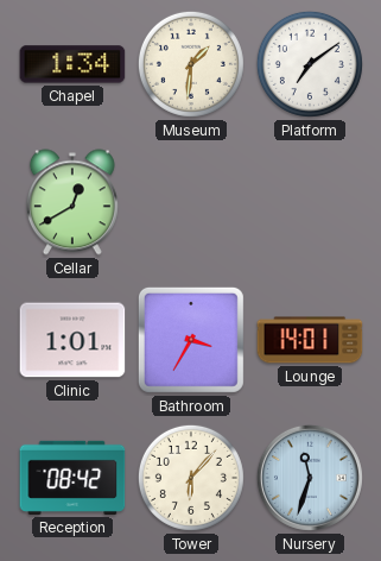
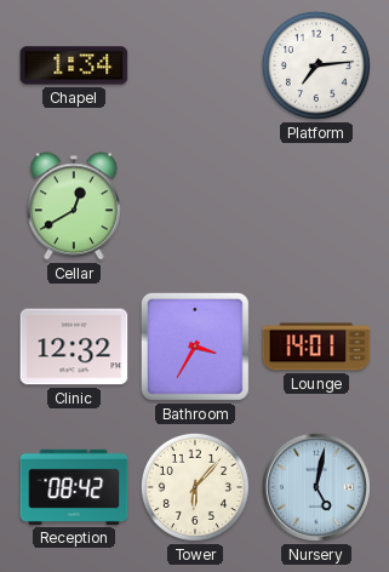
Museum: 1:31 -> none (191, 64)
Platform: 7:09 -> 7:14 (316, 65)
Clinic: 1:01 -> 12:32 (74, 347)
Nursery: 11:33 -> 5:02 (316, 487)
